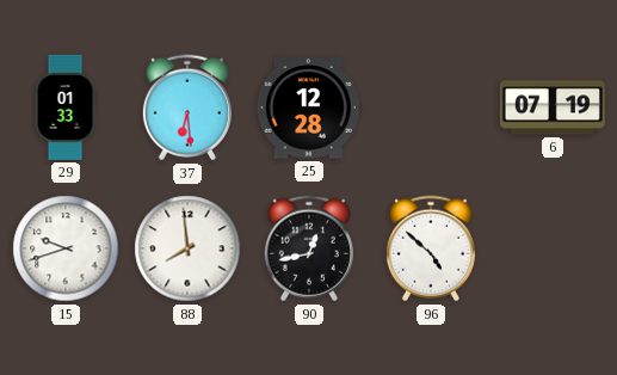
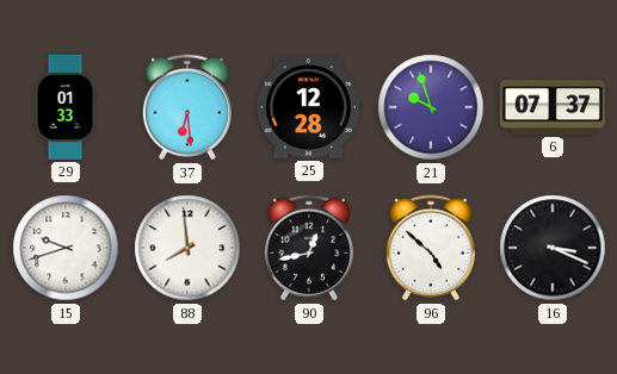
21: none -> 9:57 (431, 107)
6: 07:19 -> 07:37 (553, 107)
16: none -> 3:19 (553, 248)
